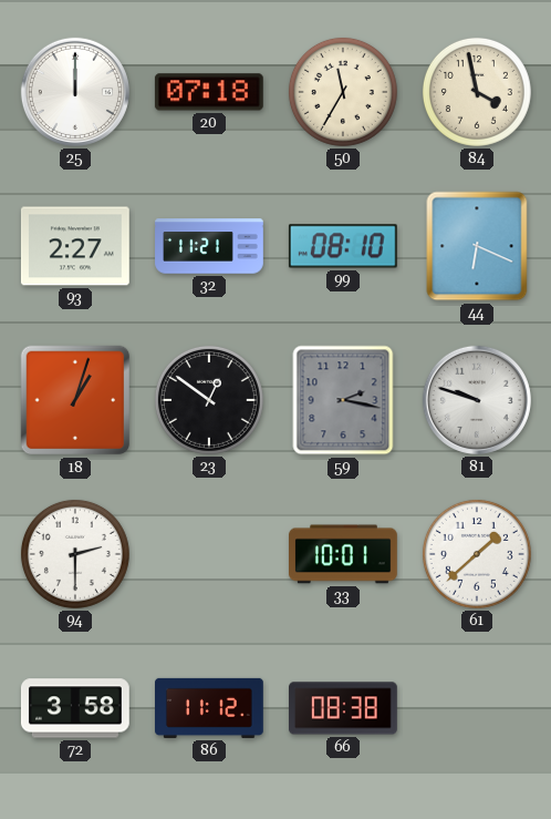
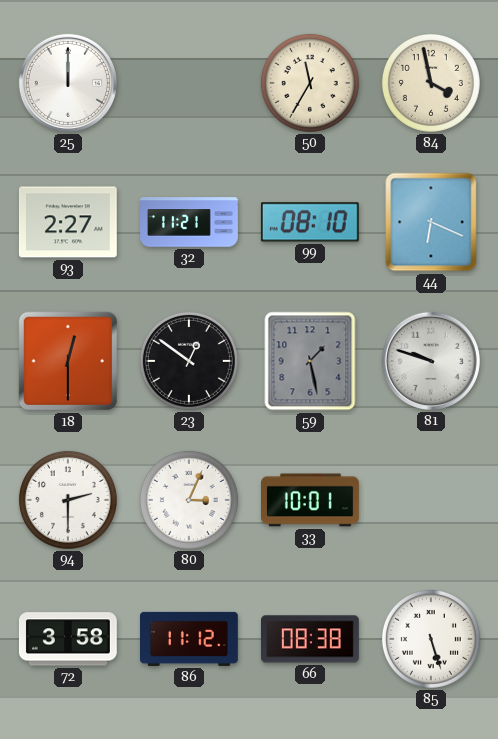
20: 07:18 -> none (209, 92)
18: 1:03 -> 12:30 (68, 361)
59: 2:17 -> 1:28 (310, 361)
80: none -> 3:04 (189, 500)
61: 1:38 -> none (477, 554)
85: none -> 5:27 (431, 639)
